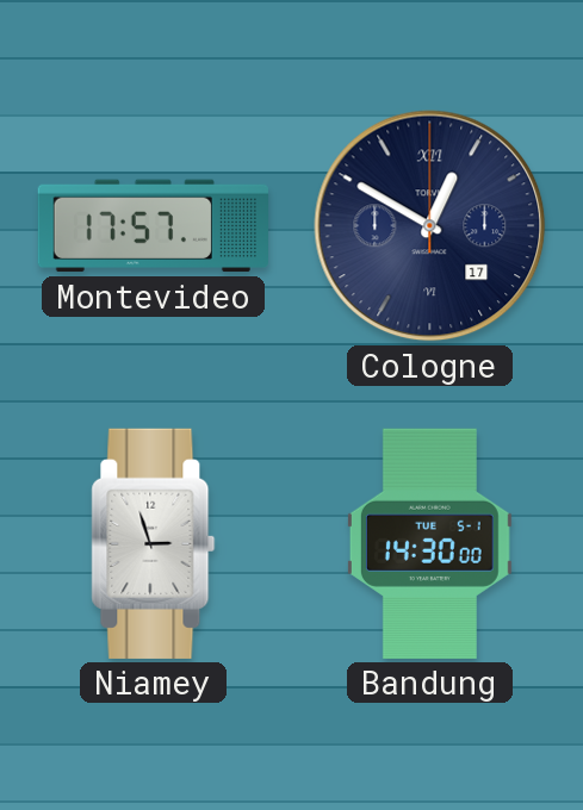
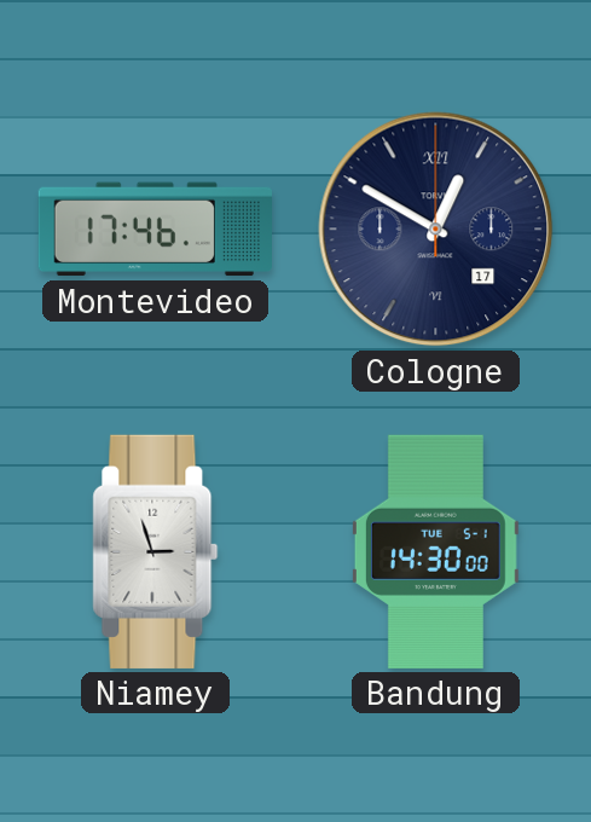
Montevideo: 17:57 -> 17:46 (155, 230)
